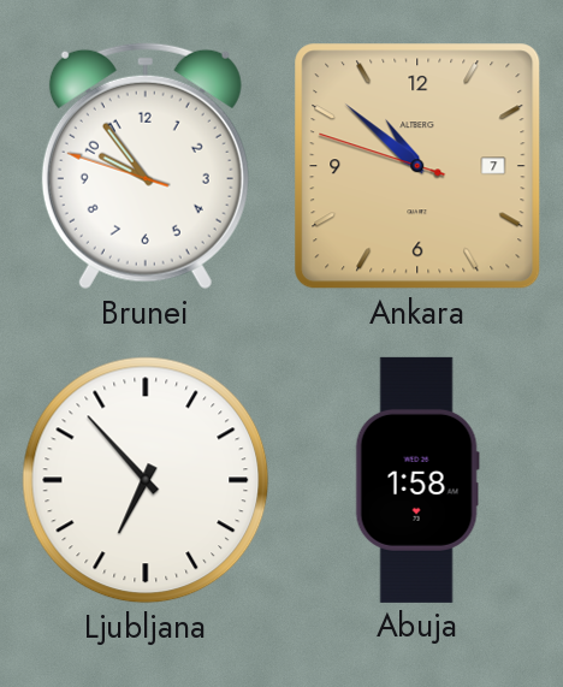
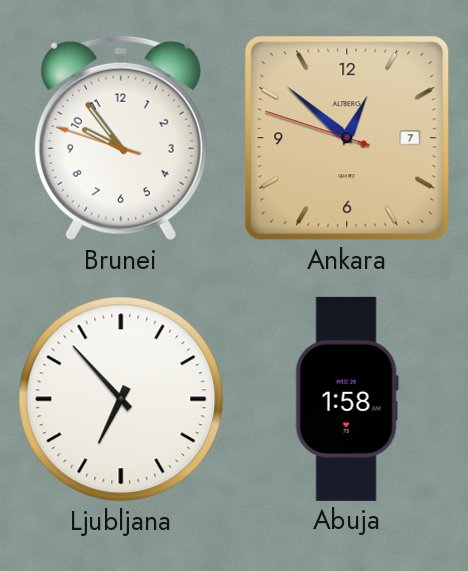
Ankara: 10:51 -> 12:51 (347, 138)
